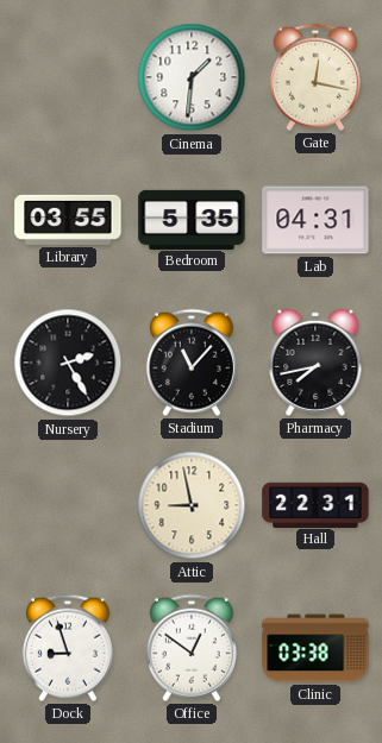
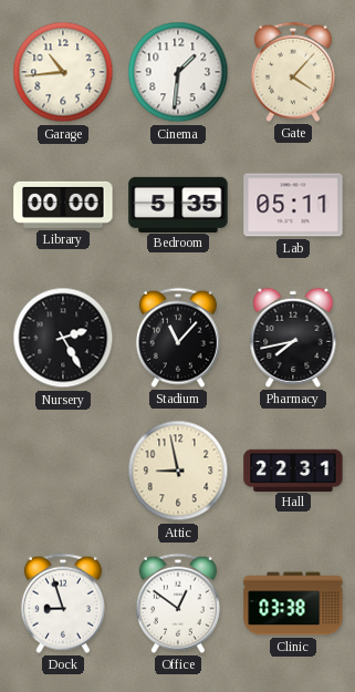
Garage: none -> 10:44 (63, 72)
Gate: 12:17 -> 4:07 (293, 72)
Library: 03:55 -> 00:00 (63, 205)
Lab: 04:31 -> 05:11 (293, 205)
